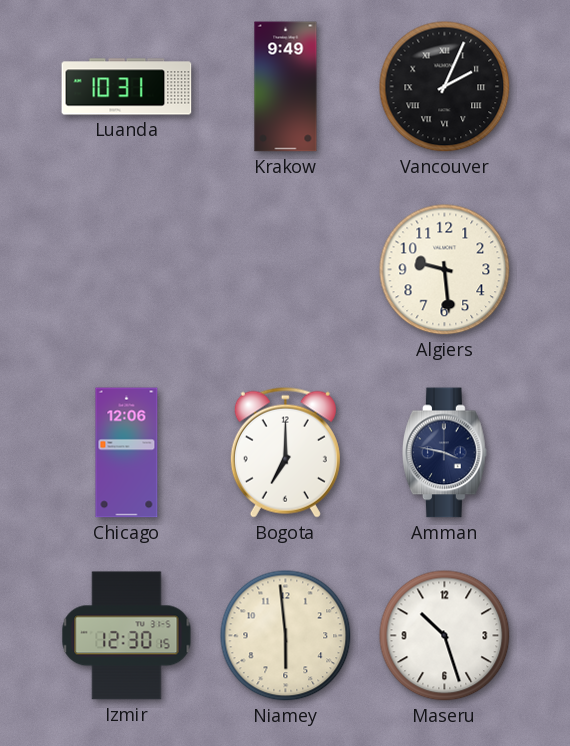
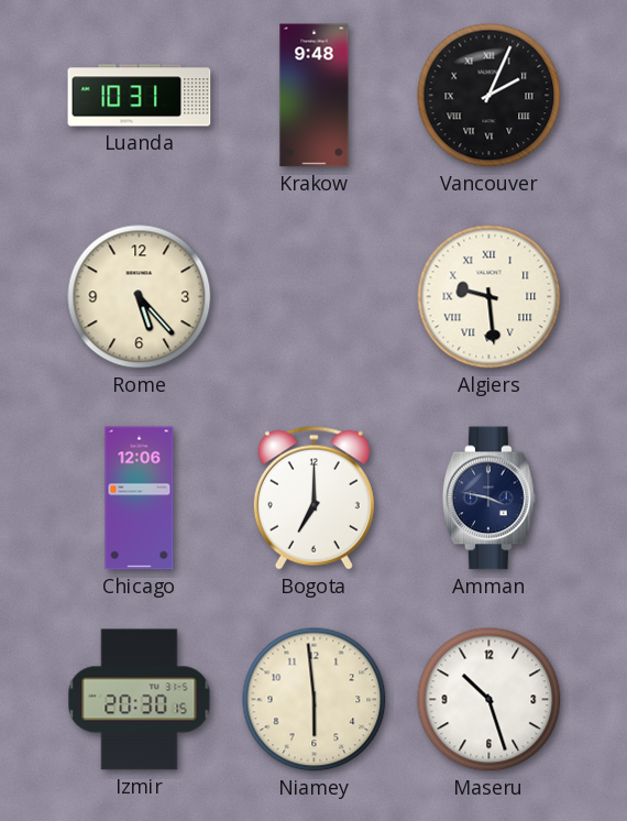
Krakow: 9:49 -> 9:48 (315, 96)
Rome: none -> 5:23 (140, 297)
Algiers numerals: Arabic -> Roman (490, 297)
Izmir: 12:30 -> 20:30 (140, 700)
